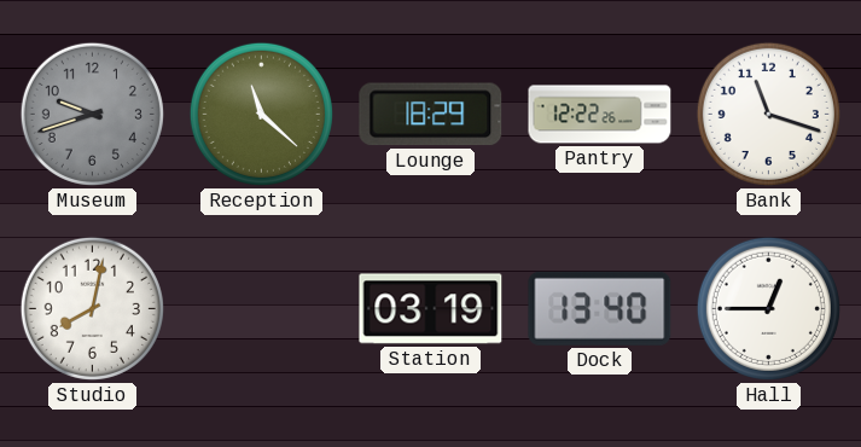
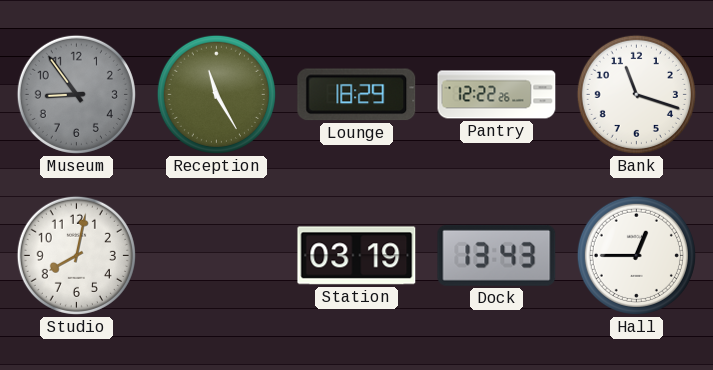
Museum: 9:42 -> 8:54 (76, 94)
Reception: 11:22 -> 11:25 (216, 94)
Dock: 13:40 -> 13:43 (497, 255)
